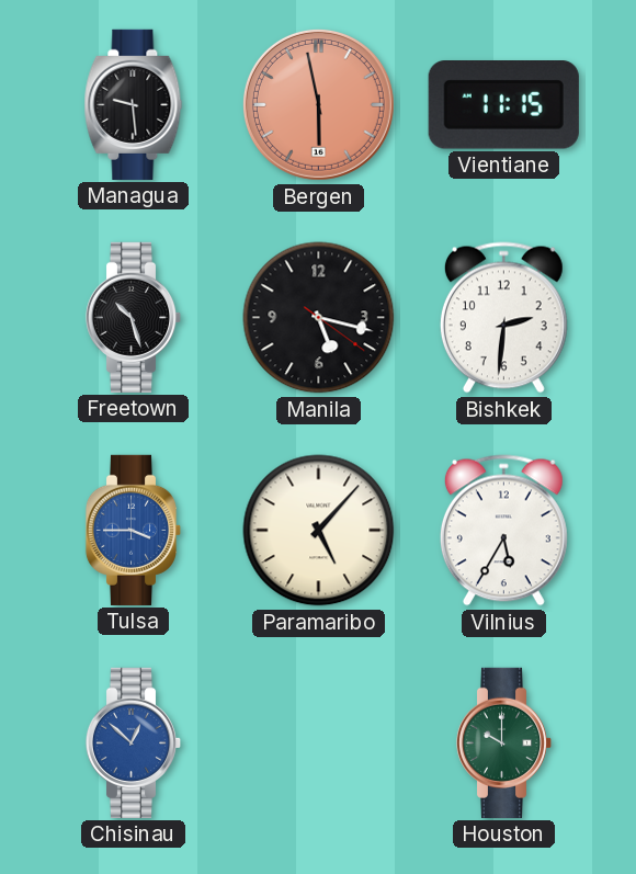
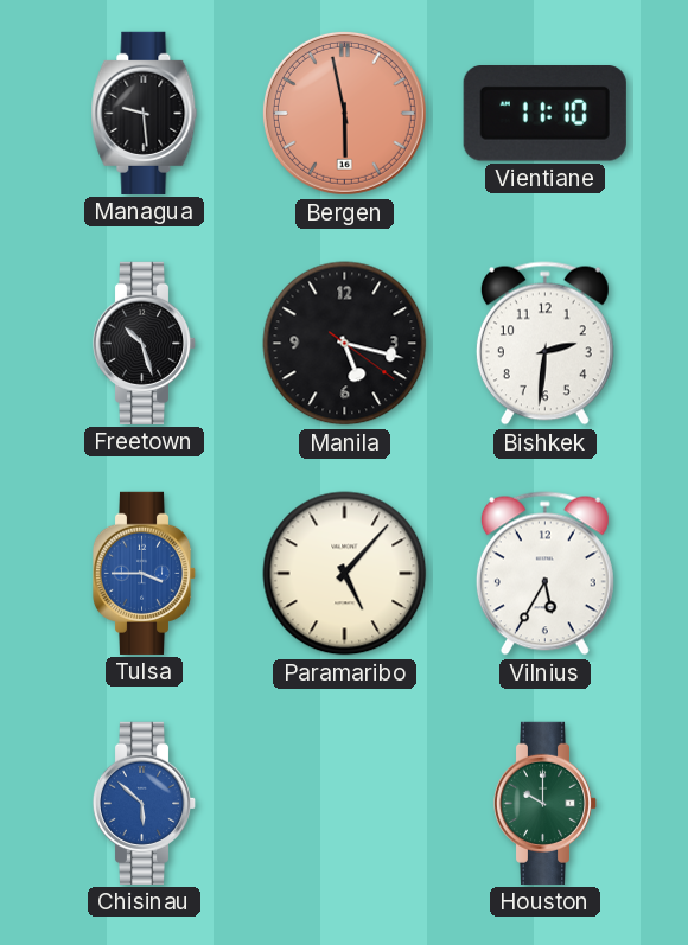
Vientiane: 11:15 -> 11:10 (544, 114)
Chisinau: 12:52 -> 5:52 (145, 803)
